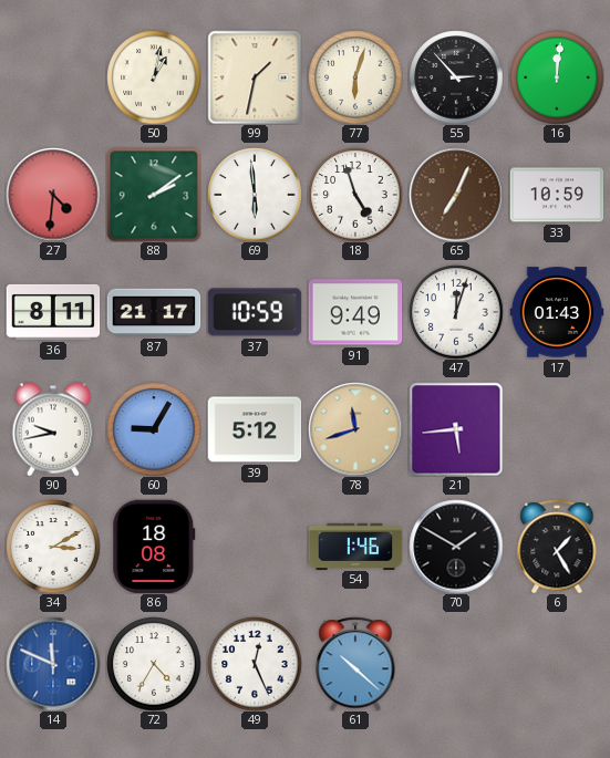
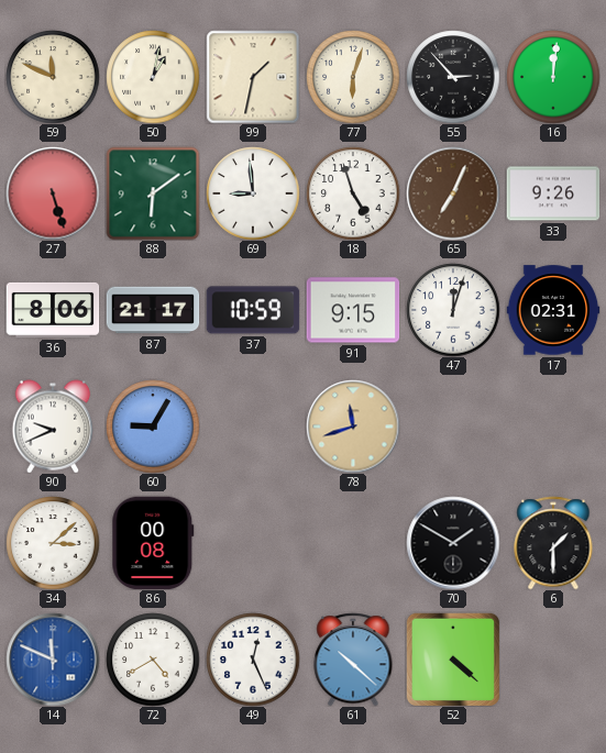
59: none -> 11:49 (53, 77)
27: 4:31 -> 5:27 (53, 193)
88: 2:09 -> 6:09 (153, 193)
69: 5:59 -> 8:59 (253, 193)
33: 10:59 -> 9:26 (553, 193)
36: 8:11 -> 8:06 (53, 310)
91: 9:49 -> 9:15 (353, 310)
17: 01:43 -> 02:31 (553, 310)
90: 9:43 -> 9:41 (53, 427)
39: 5:12 -> none (255, 429)
21: 5:44 -> none (456, 429)
34: 3:10 -> 3:08 (53, 543)
86: 18:08 -> 00:08 (153, 543)
54: 1:46 -> none (355, 546)
6: 1:25 -> 1:30 (553, 543)
72: 4:35 -> 4:40 (153, 660)
52: none -> 4:22 (453, 660)
